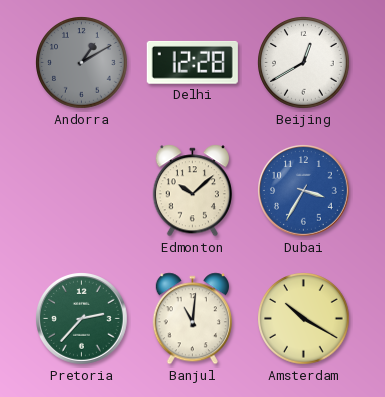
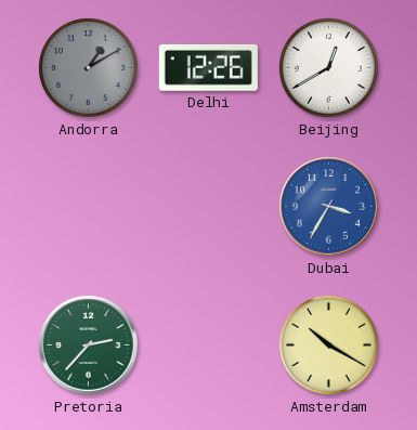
Delhi: 12:28 -> 12:26 (208, 67)
Edmonton: 10:08 -> none (192, 191)
Banjul: 11:01 -> none (192, 319)
